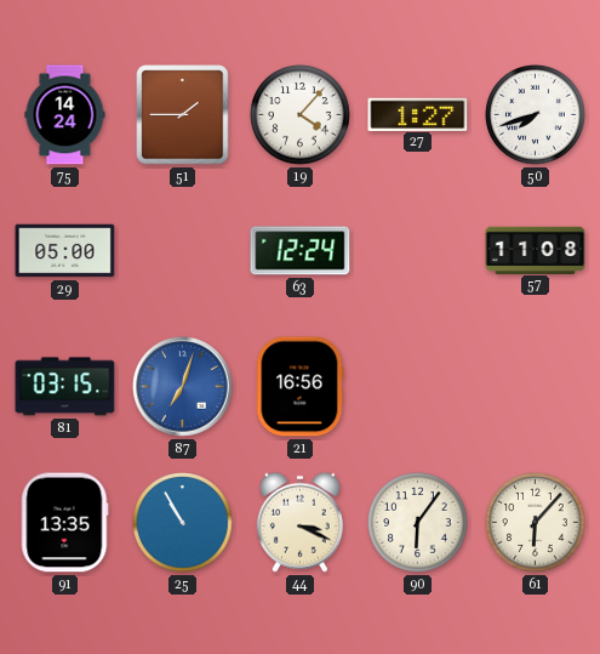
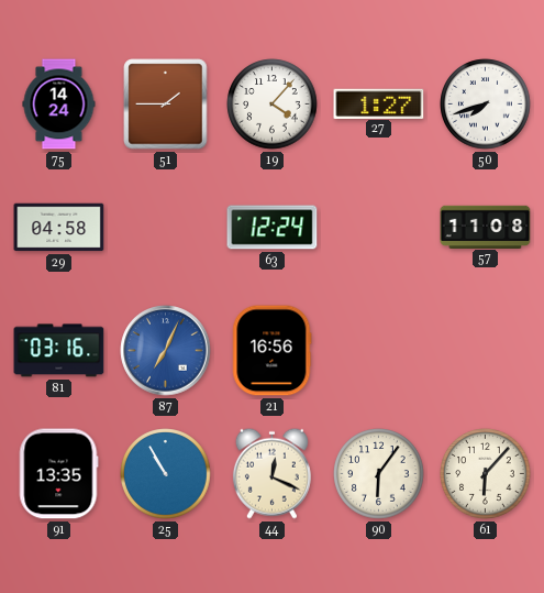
29: 05:00 -> 04:58 (59, 228)
81: 03:15 -> 03:16 (59, 351)
87: 7:03 -> 7:04 (166, 351)
44: 3:19 -> 12:19 (271, 473)
